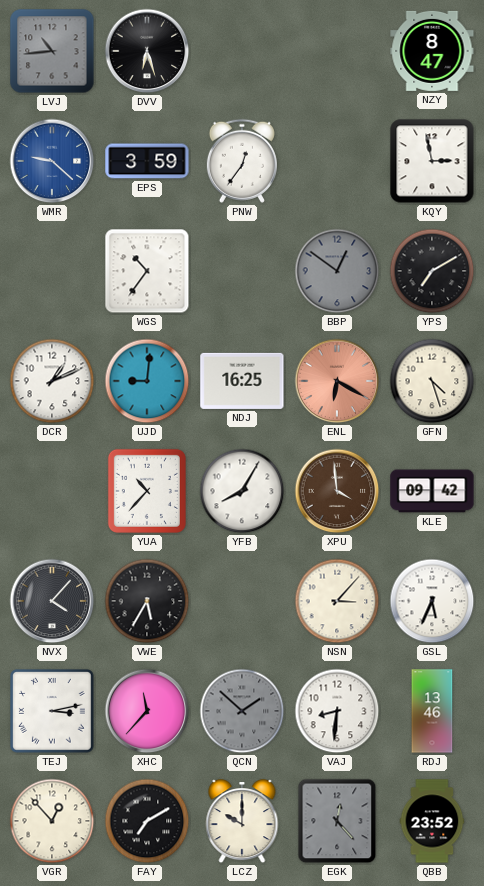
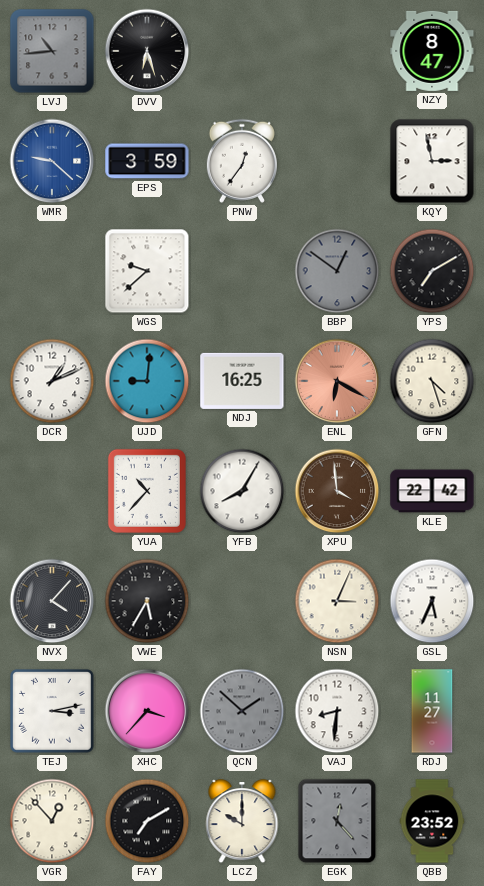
WGS: 10:36 -> 9:38 (147, 271)
KLE: 09:42 -> 22:42 (432, 491)
NSN: 3:07 -> 3:04 (337, 601)
XHC: 11:37 -> 3:37 (147, 711)
RDJ: 13:46 -> 11:27 (432, 711)
